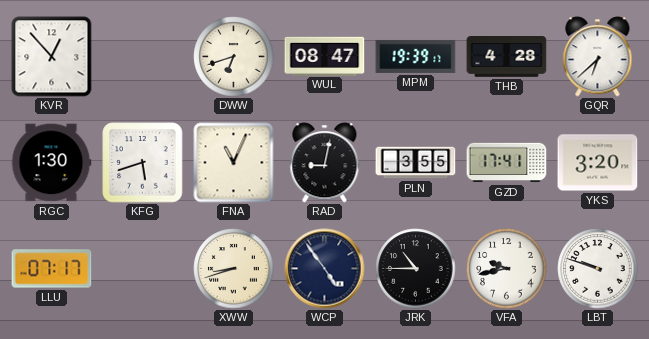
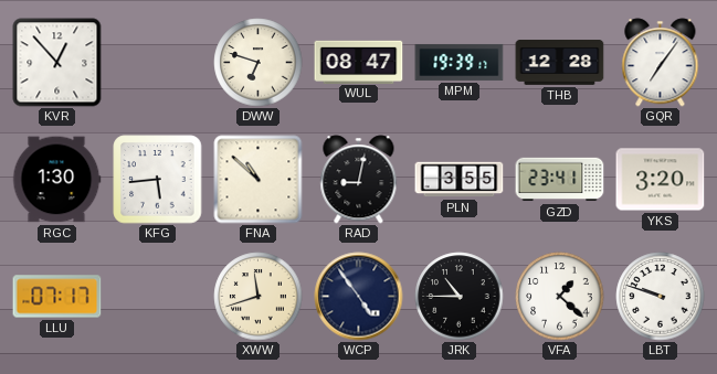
DWW: 6:42 -> 6:48 (259, 63)
THB: 4:28 -> 12:28 (560, 63)
GQR: 6:38 -> 7:06 (661, 63)
KFG: 5:42 -> 5:44 (158, 180)
FNA: 11:04 -> 10:52 (259, 180)
GZD: 17:41 -> 23:41 (560, 180)
XWW: 8:42 -> 11:42 (259, 297)
VFA: 9:43 -> 1:22 (560, 297)
